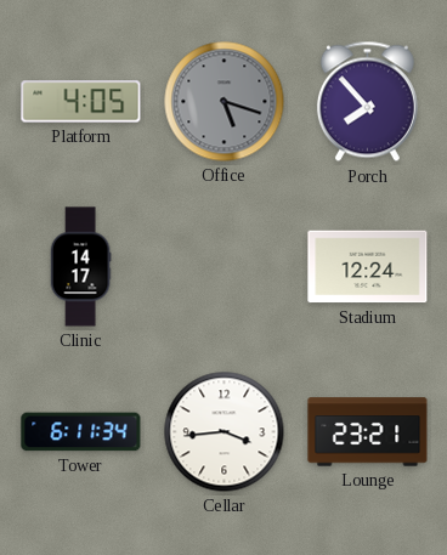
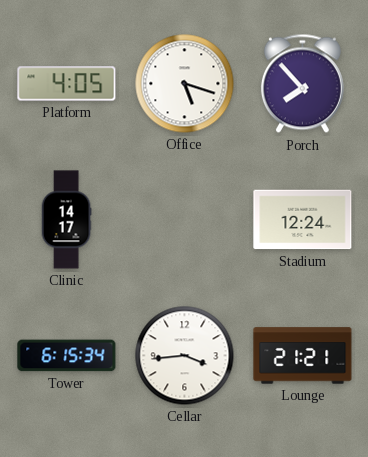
Office dial: grey -> white (185, 84)
Tower: 6:11 -> 6:15 (67, 356)
Lounge: 23:21 -> 21:21 (303, 356)
